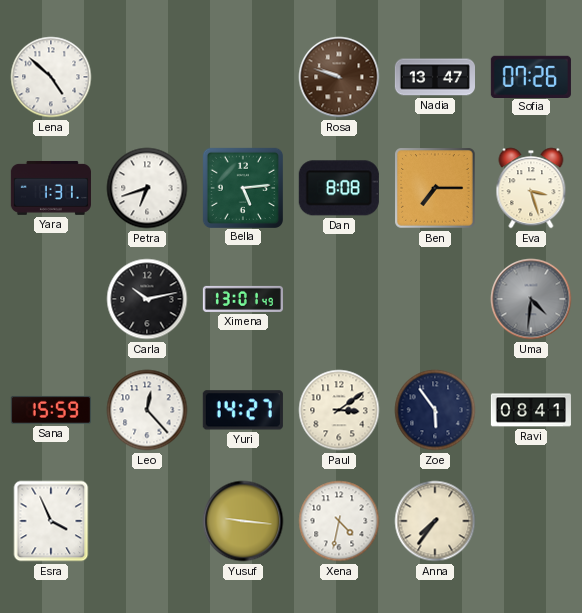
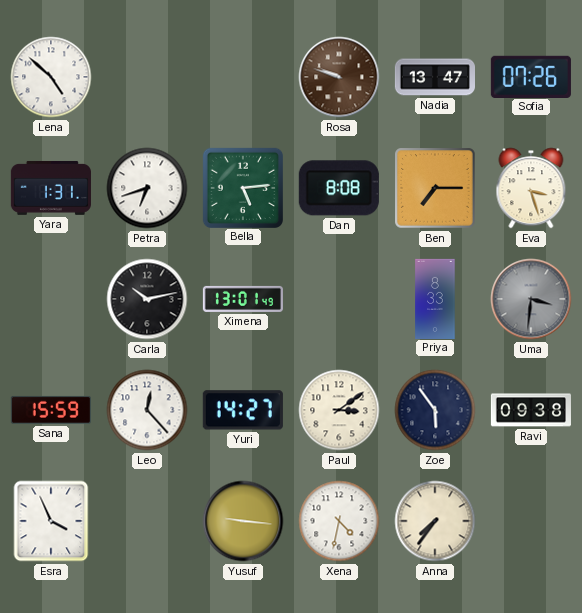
Priya: none -> 8:33 (435, 298)
Uma: 4:31 -> 3:31 (531, 299)
Ravi: 08:41 -> 09:38 (531, 410)
